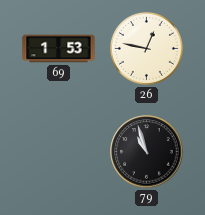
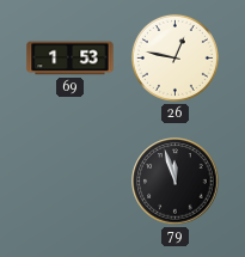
79: 10:57 -> 11:57 (176, 182)
